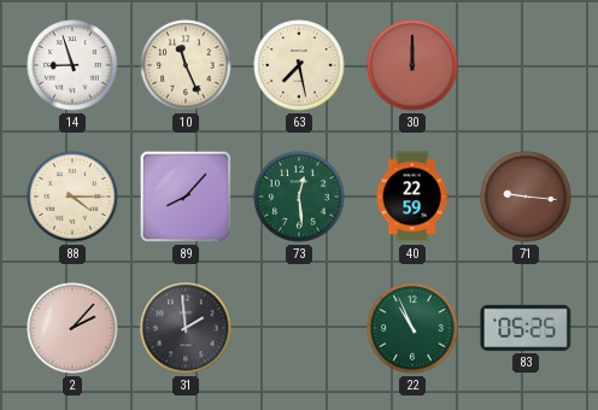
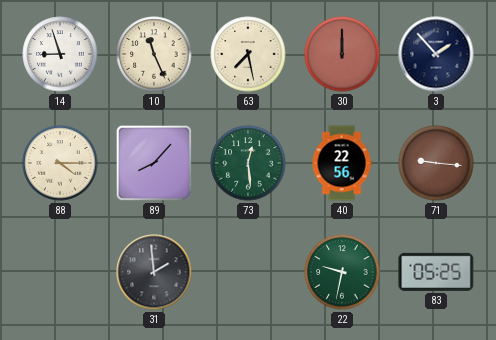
3: none -> 1:53 (436, 54)
40: 22:59 -> 22:56 (342, 163)
2: 2:07 -> none (72, 328)
22: 10:56 -> 9:32 (342, 272)
